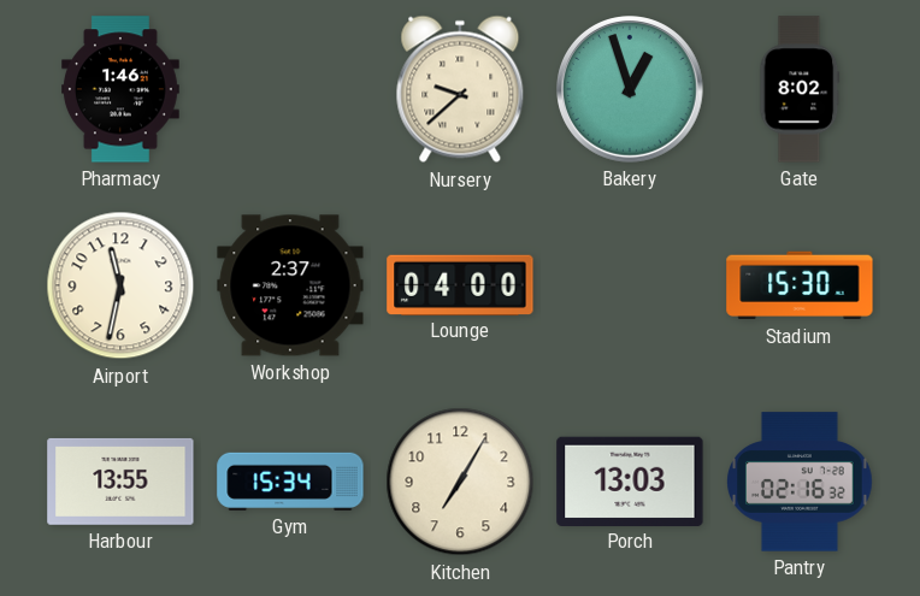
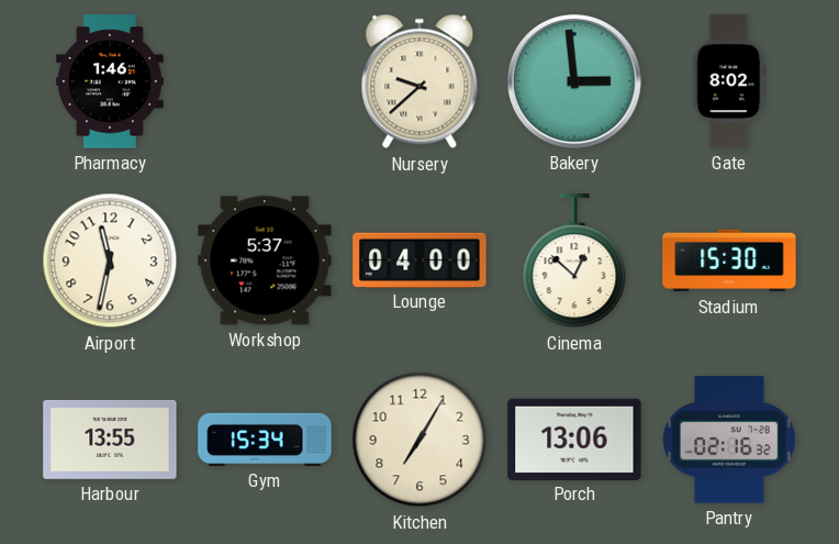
Bakery: 12:57 -> 2:59 (574, 81)
Workshop: 2:37 -> 5:37 (265, 260)
Cinema: none -> 12:52 (574, 262)
Porch: 13:03 -> 13:06 (574, 438)
